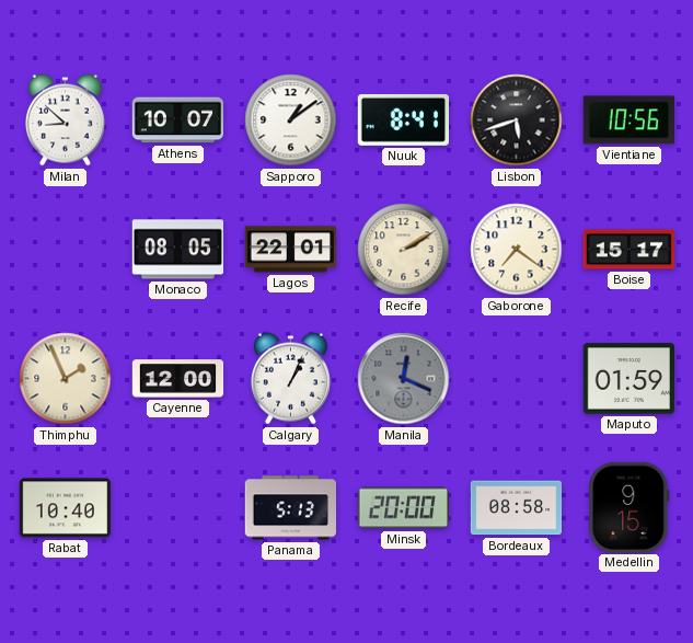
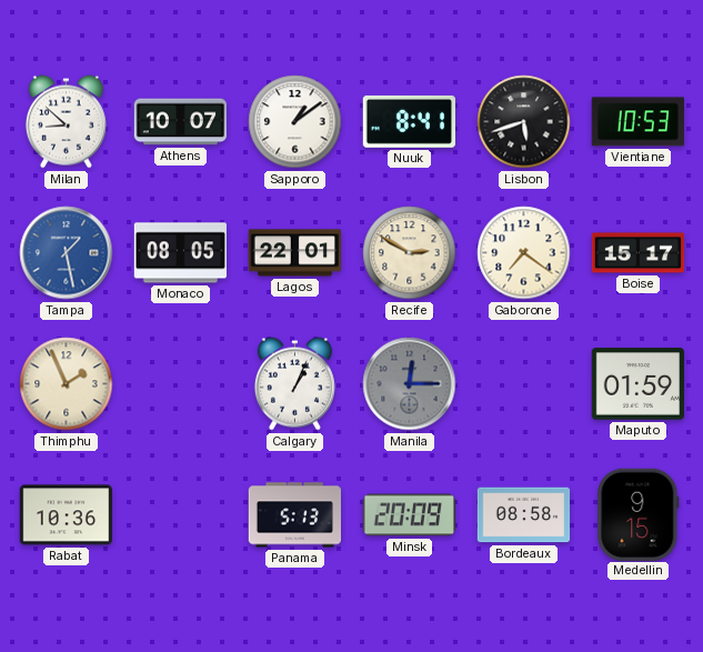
Vientiane: 10:56 -> 10:53 (637, 122)
Tampa: none -> 1:28 (67, 253)
Recife: 2:10 -> 2:50 (410, 253)
Cayenne: 12:00 -> none (178, 379)
Manila: 12:19 -> 12:15 (410, 384)
Rabat: 10:40 -> 10:36 (66, 515)
Minsk: 20:00 -> 20:09 (409, 515)
